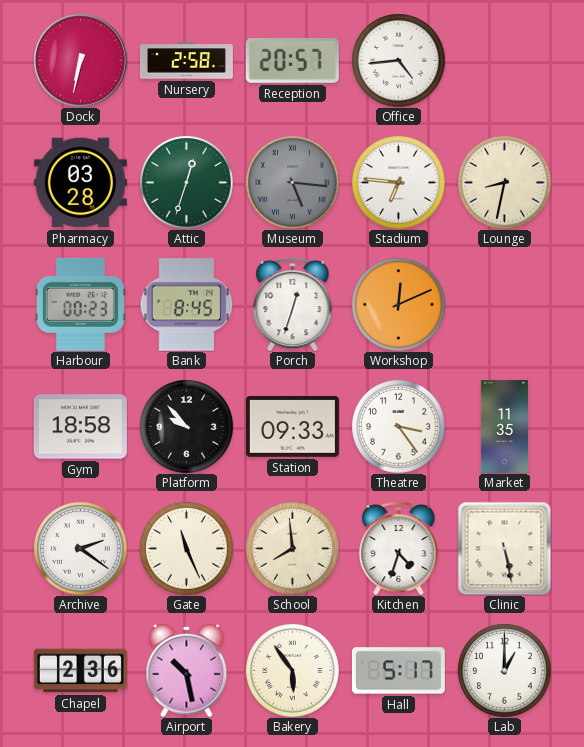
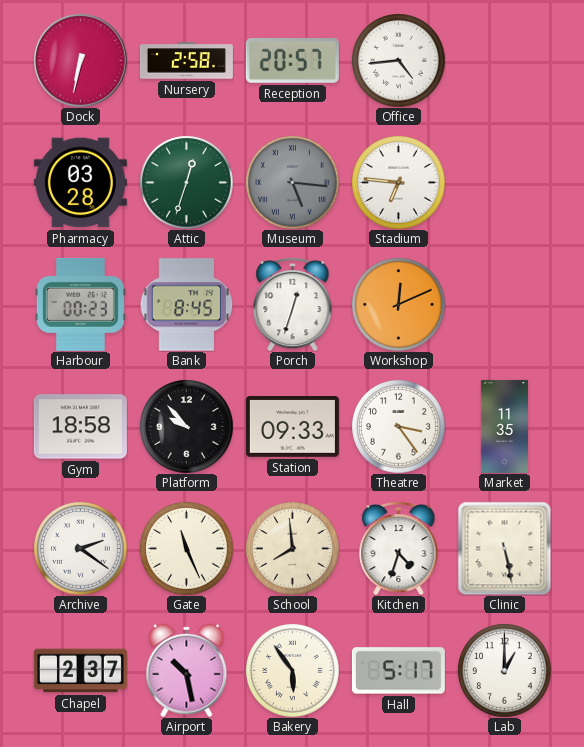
Lounge: 8:32 -> none (504, 182)
Chapel: 2:36 -> 2:37 (80, 671)
